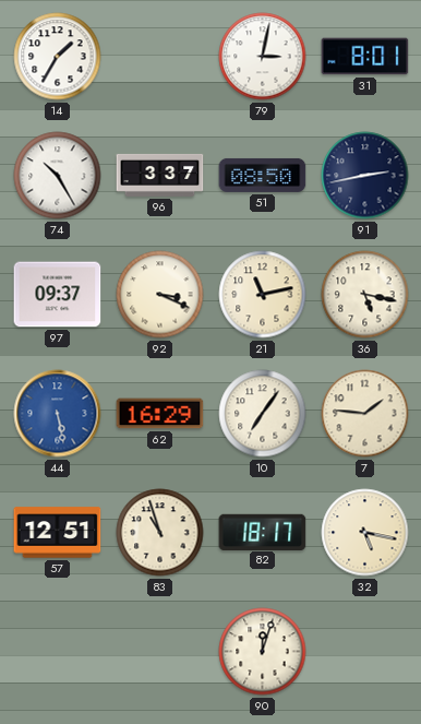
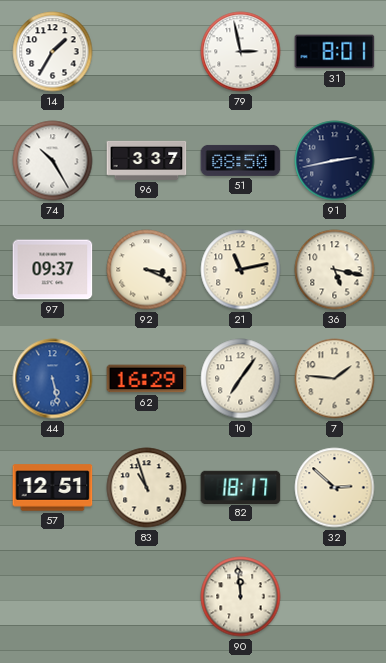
79: 3:02 -> 2:58 (241, 52)
32: 5:17 -> 2:52 (335, 488)
90: 12:03 -> 11:59 (241, 597)
